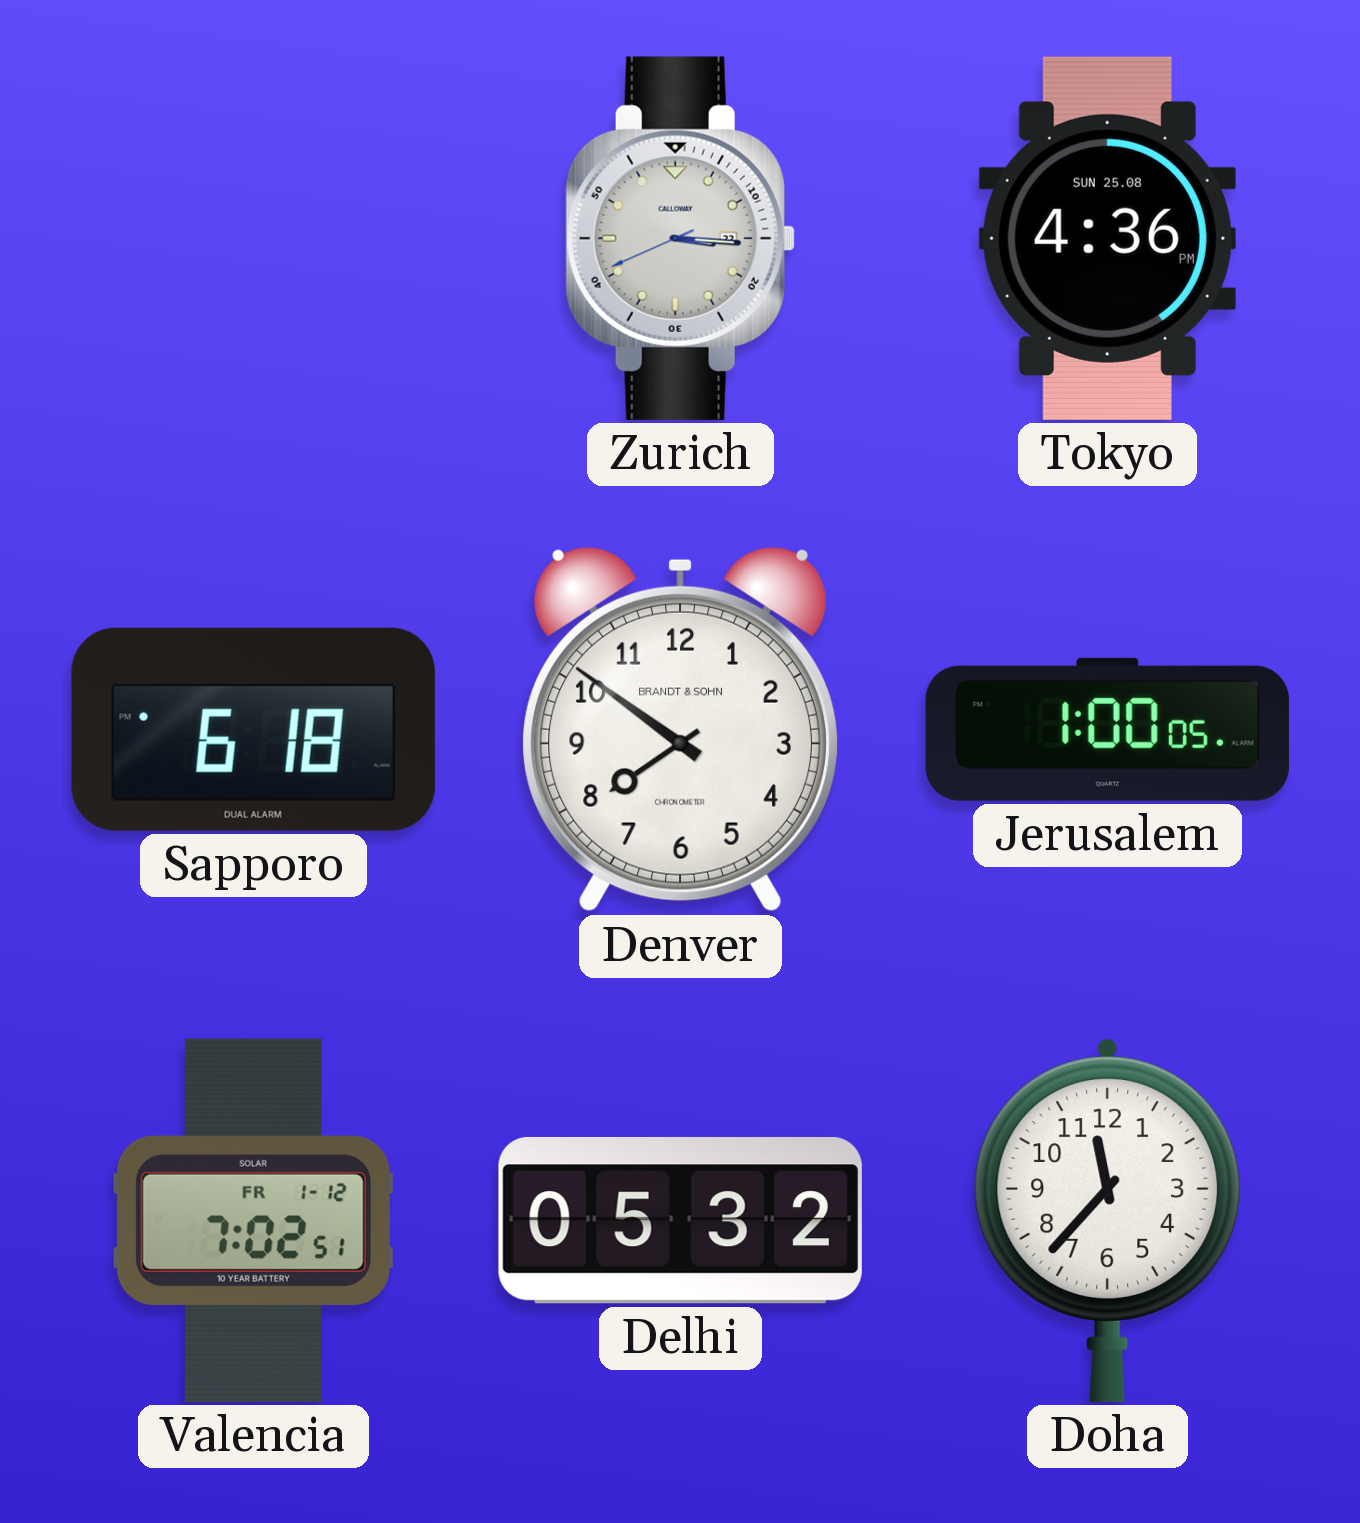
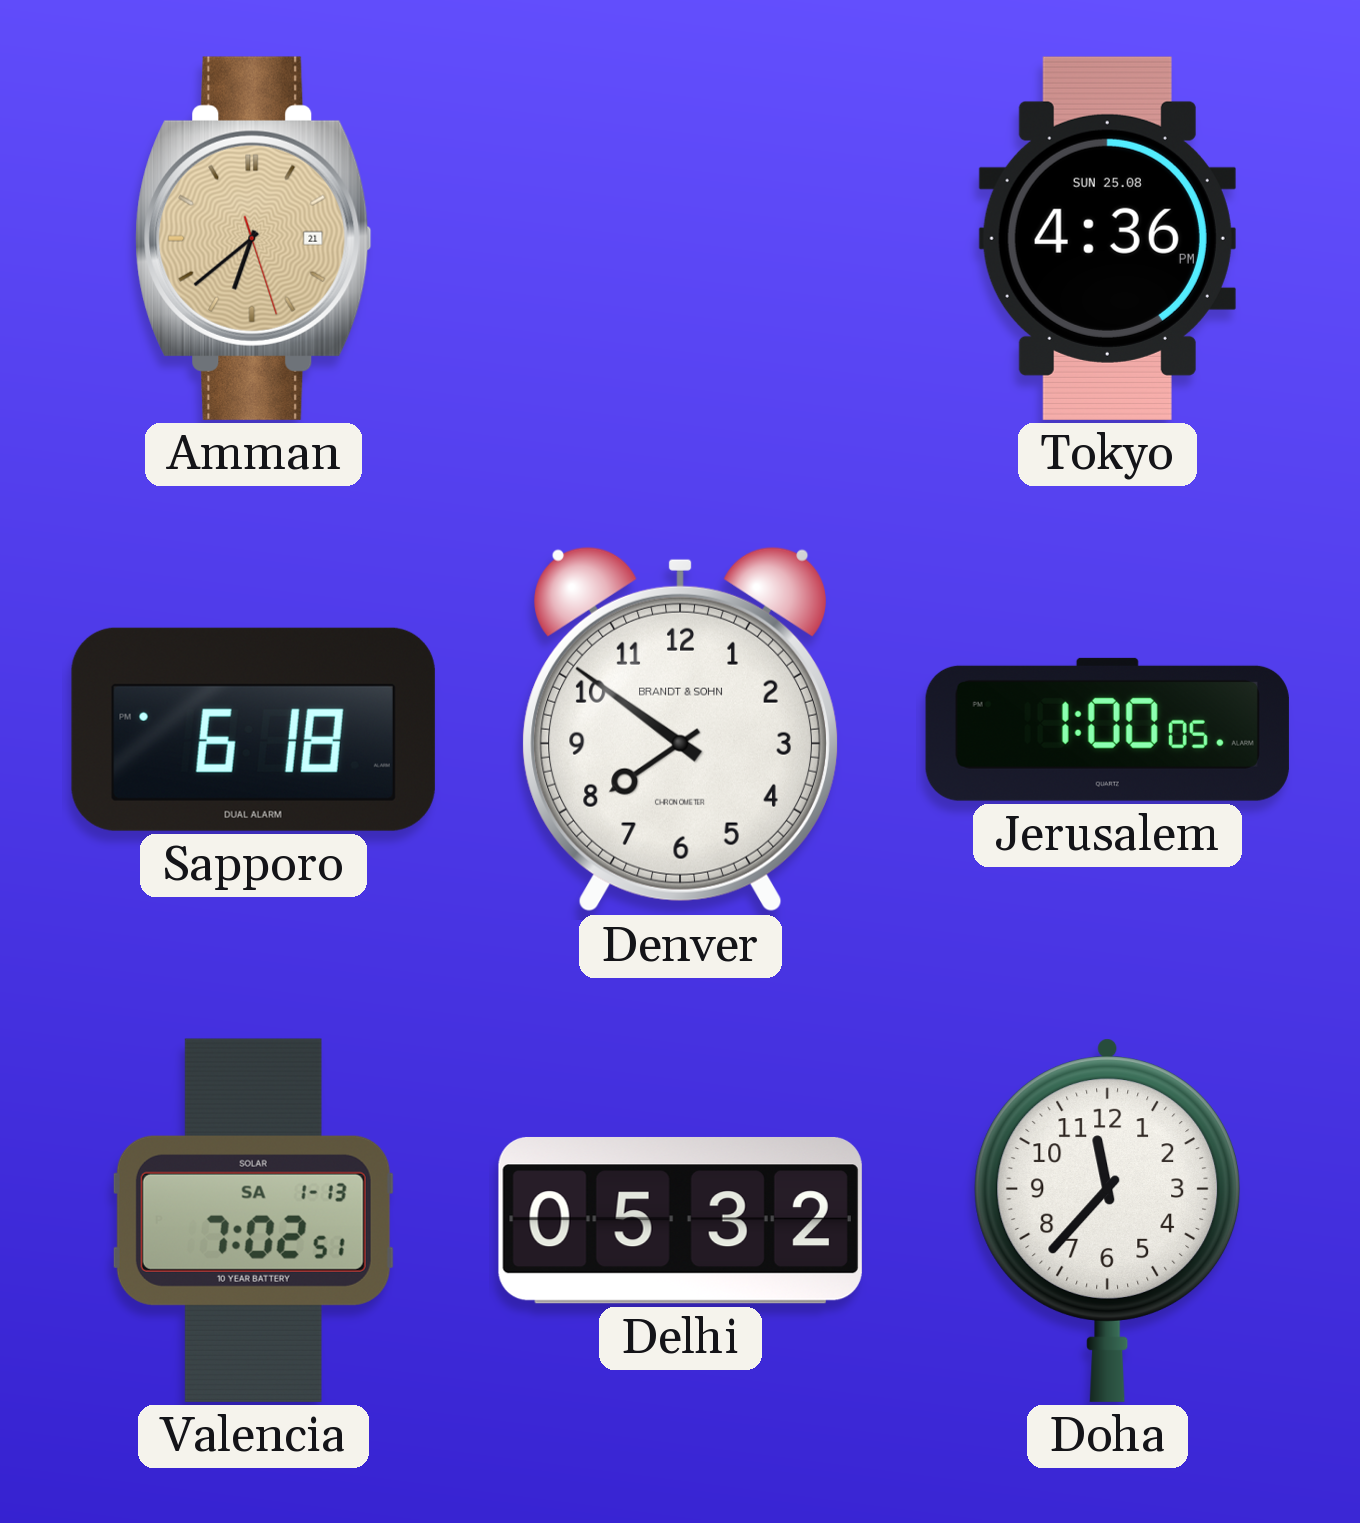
Amman: none -> 6:38 (254, 238)
Zurich: 3:15 -> none (680, 238)
Valencia date: FR 1-12 -> SA 1-13 (253, 1220)
